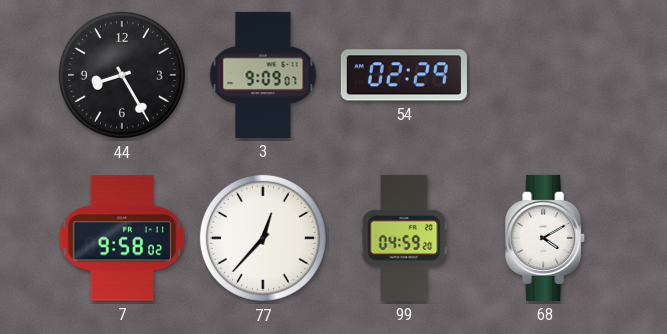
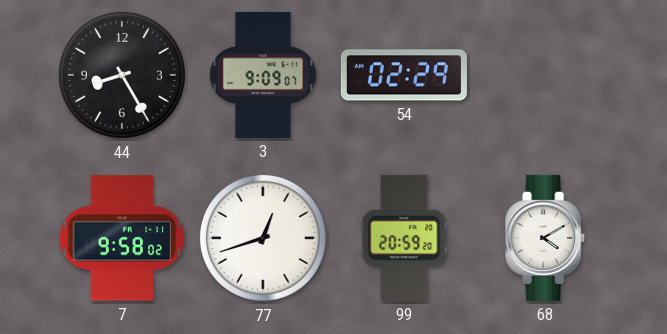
77: 12:37 -> 12:42 (263, 238)
99: 04:59 -> 20:59 (404, 238)
